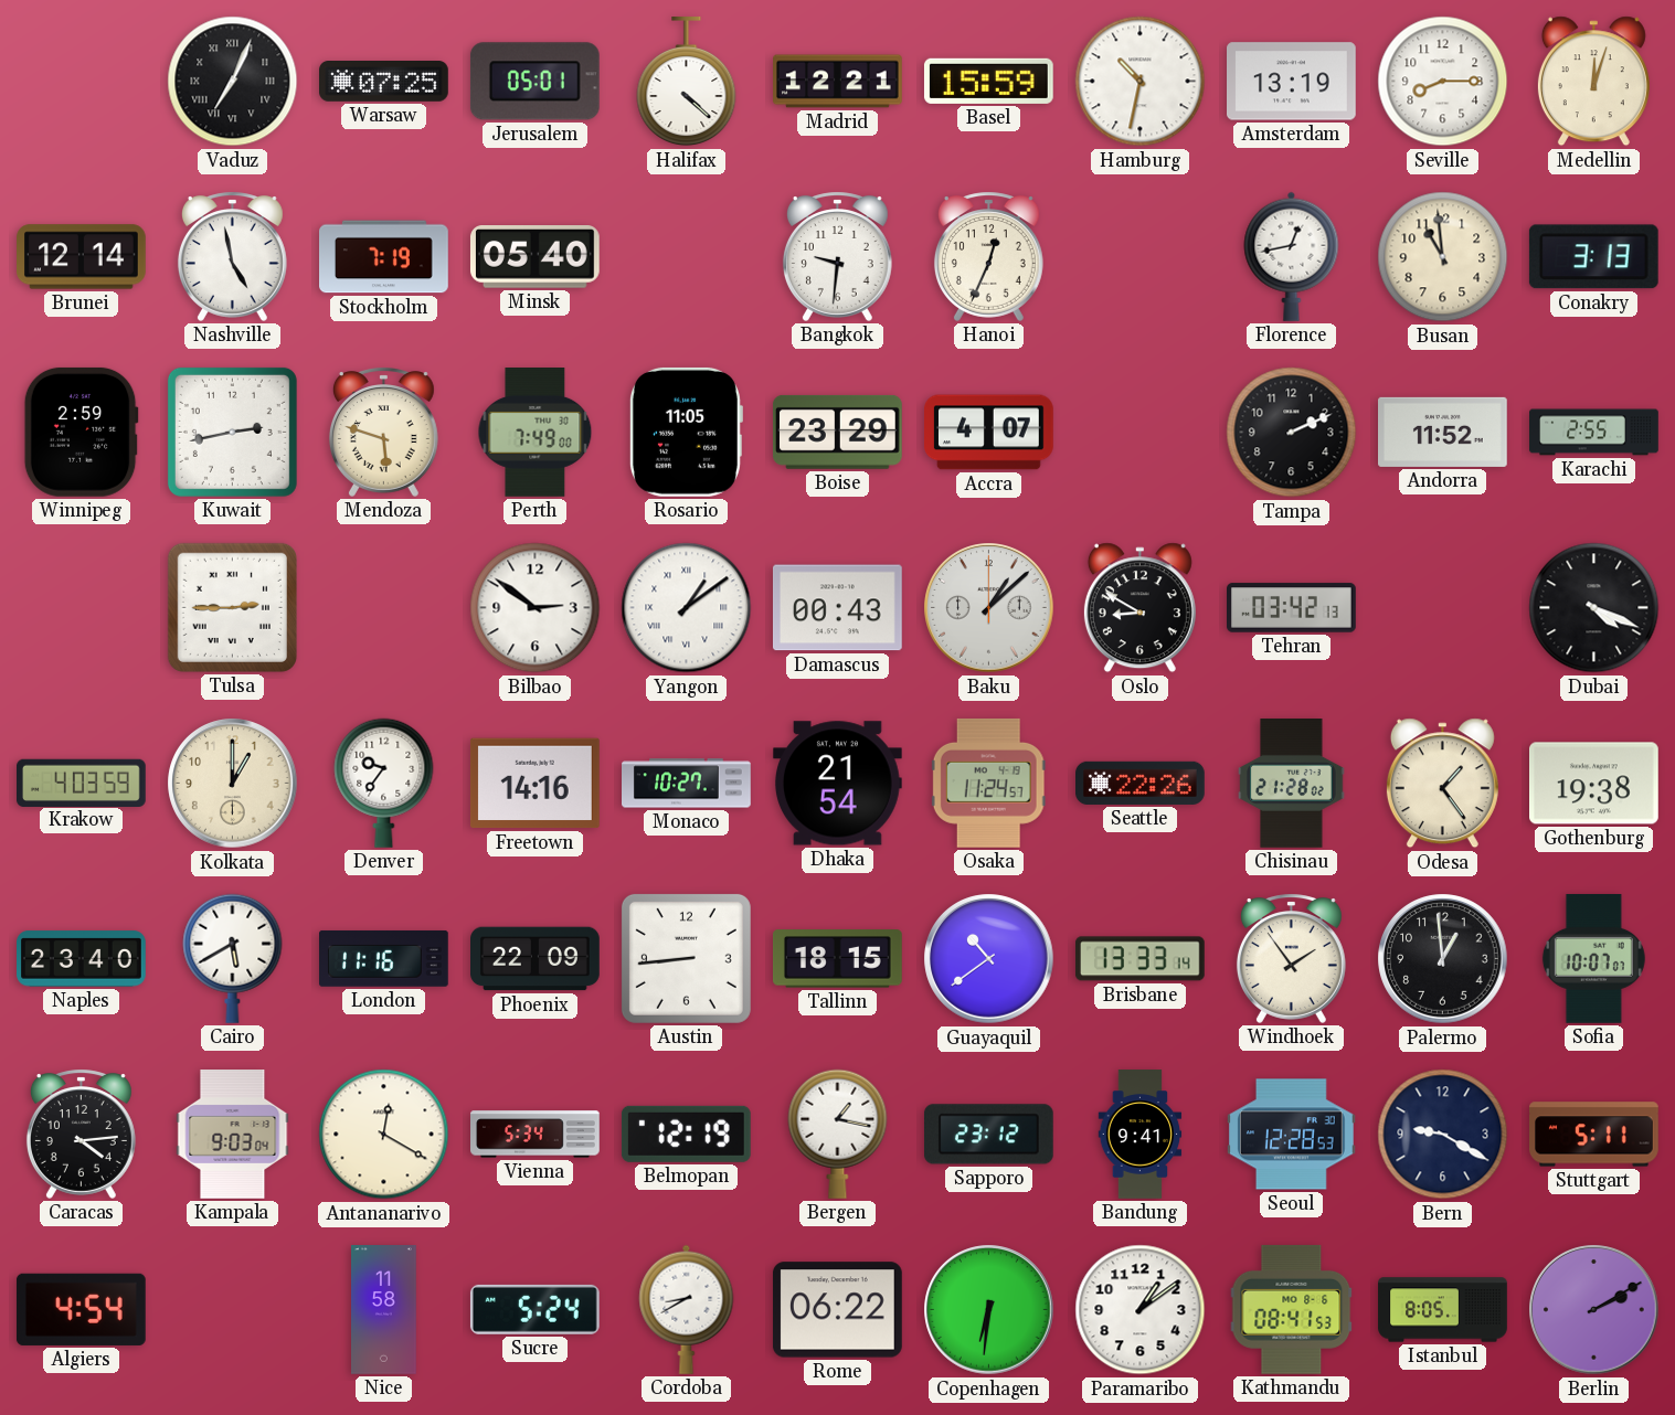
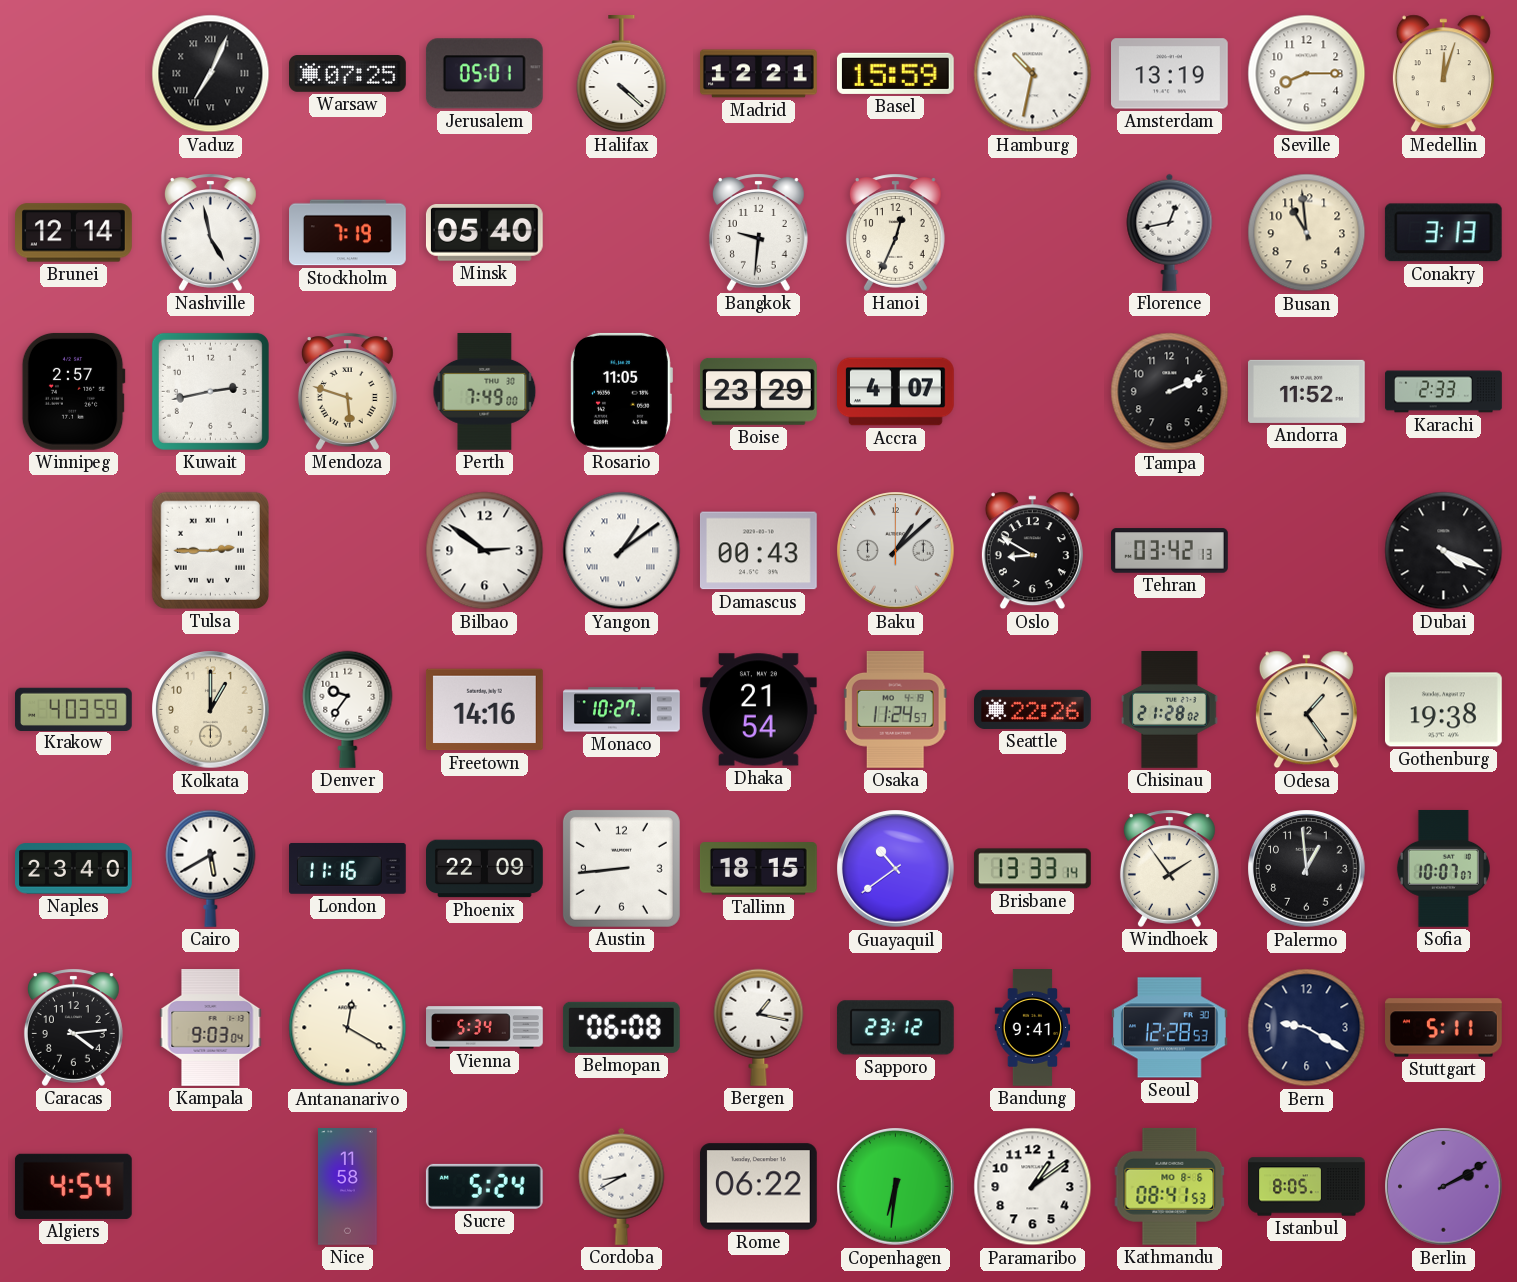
Winnipeg: 2:59 -> 2:57 (73, 391)
Karachi: 2:55 -> 2:33 (1444, 392)
Belmopan: 12:19 -> 06:08 (621, 1027)
